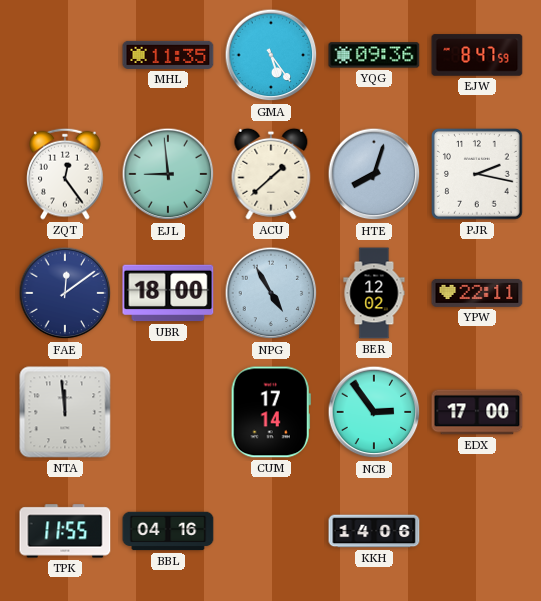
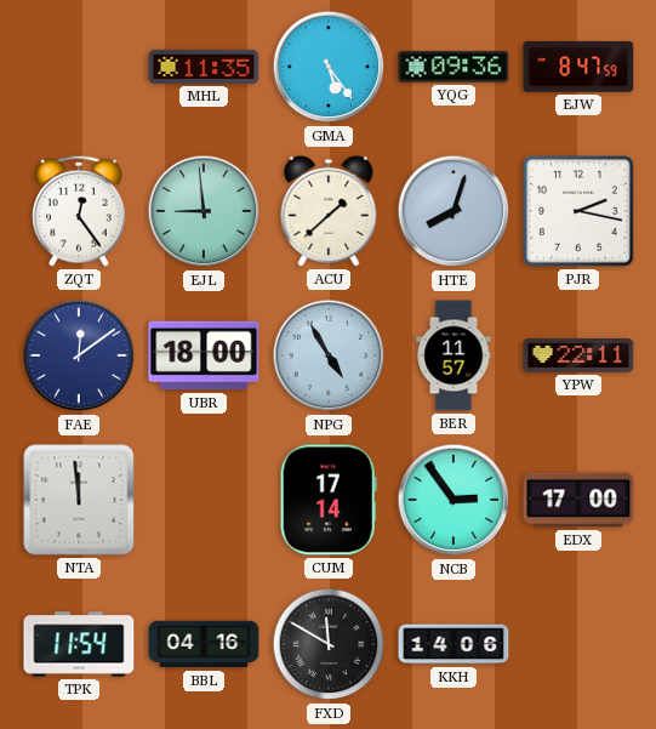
BER: 12:02 -> 11:57 (454, 355)
TPK: 11:55 -> 11:54 (79, 644)
FXD: none -> 11:50 (329, 644)
